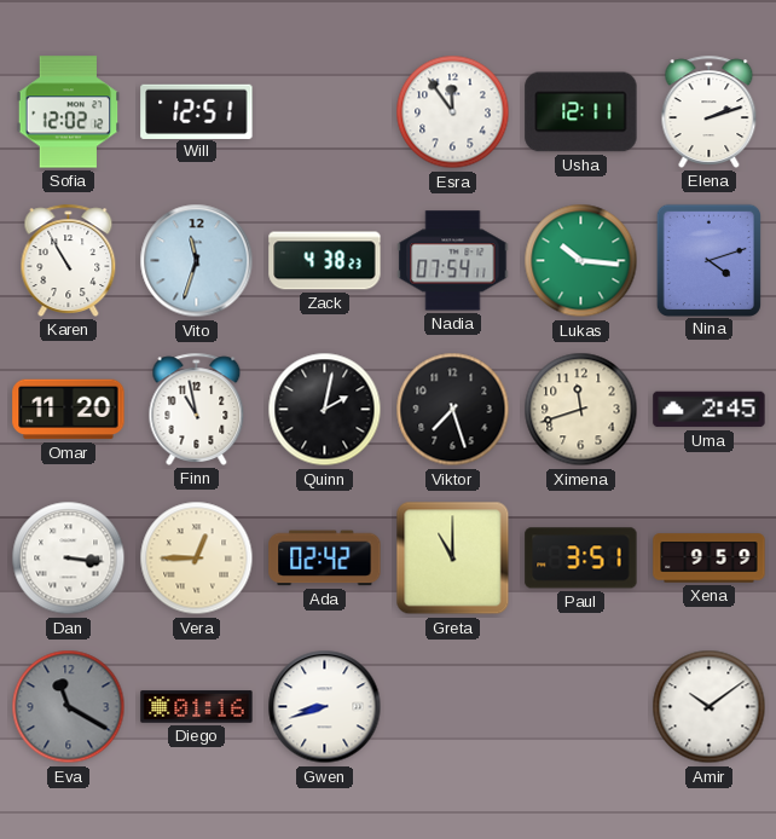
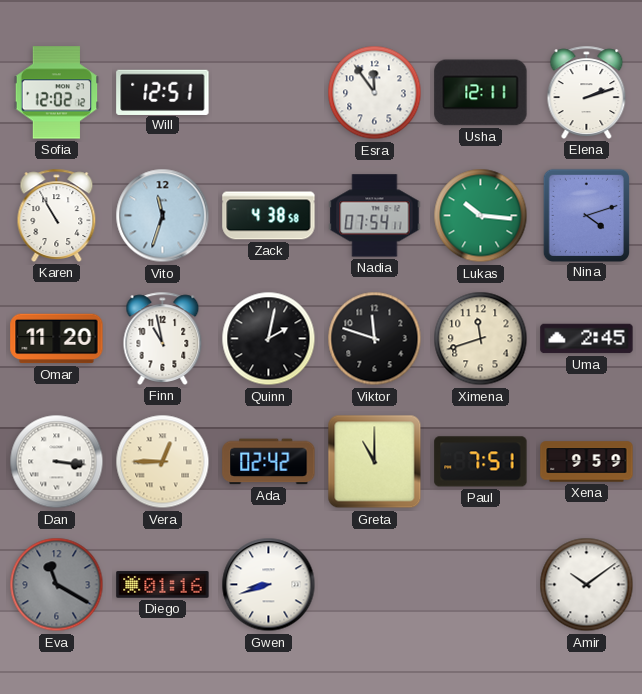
Zack: 4:38:23 -> 4:38:58 (269, 216)
Viktor: 7:27 -> 11:48 (375, 339)
Paul: 3:51 -> 7:51 (481, 462)
